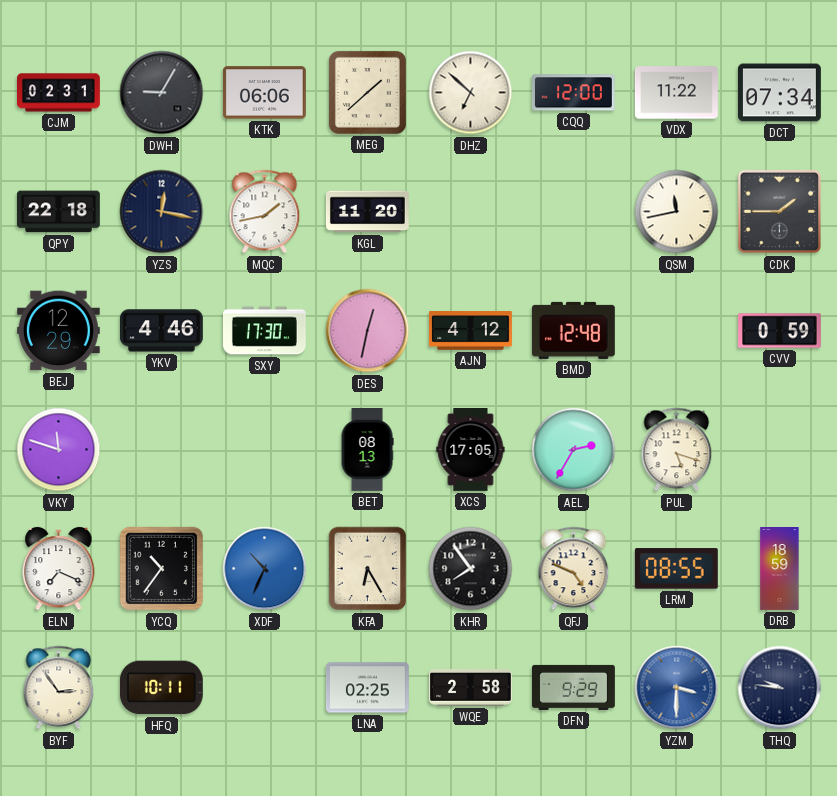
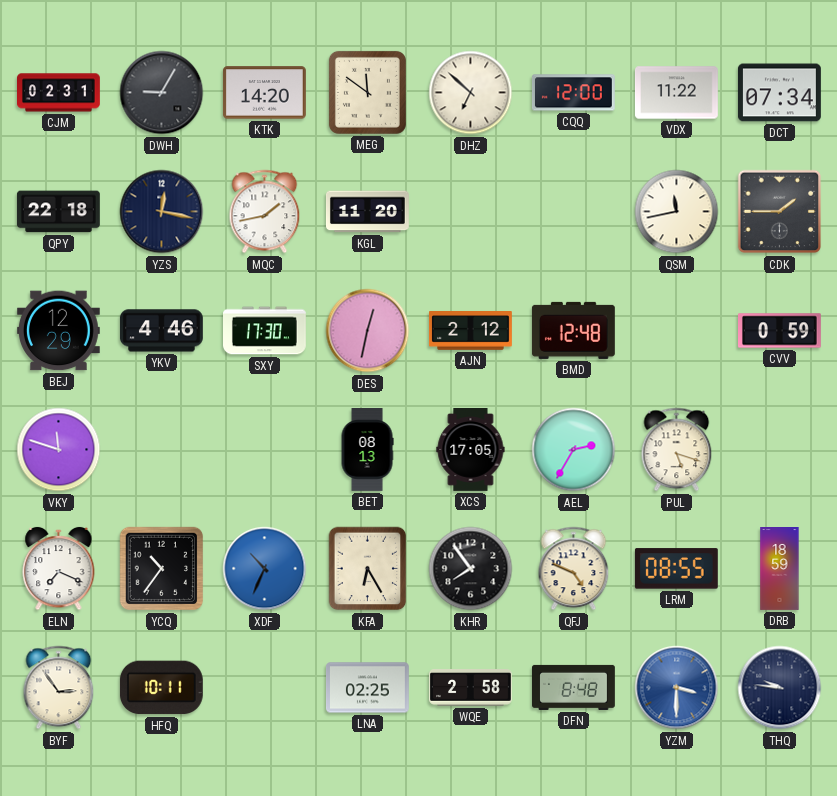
KTK: 06:06 -> 14:20 (264, 93)
MEG: 1:38 -> 11:51 (367, 92)
AJN: 4:12 -> 2:12 (471, 331)
DFN: 9:29 -> 8:48 (574, 687)
